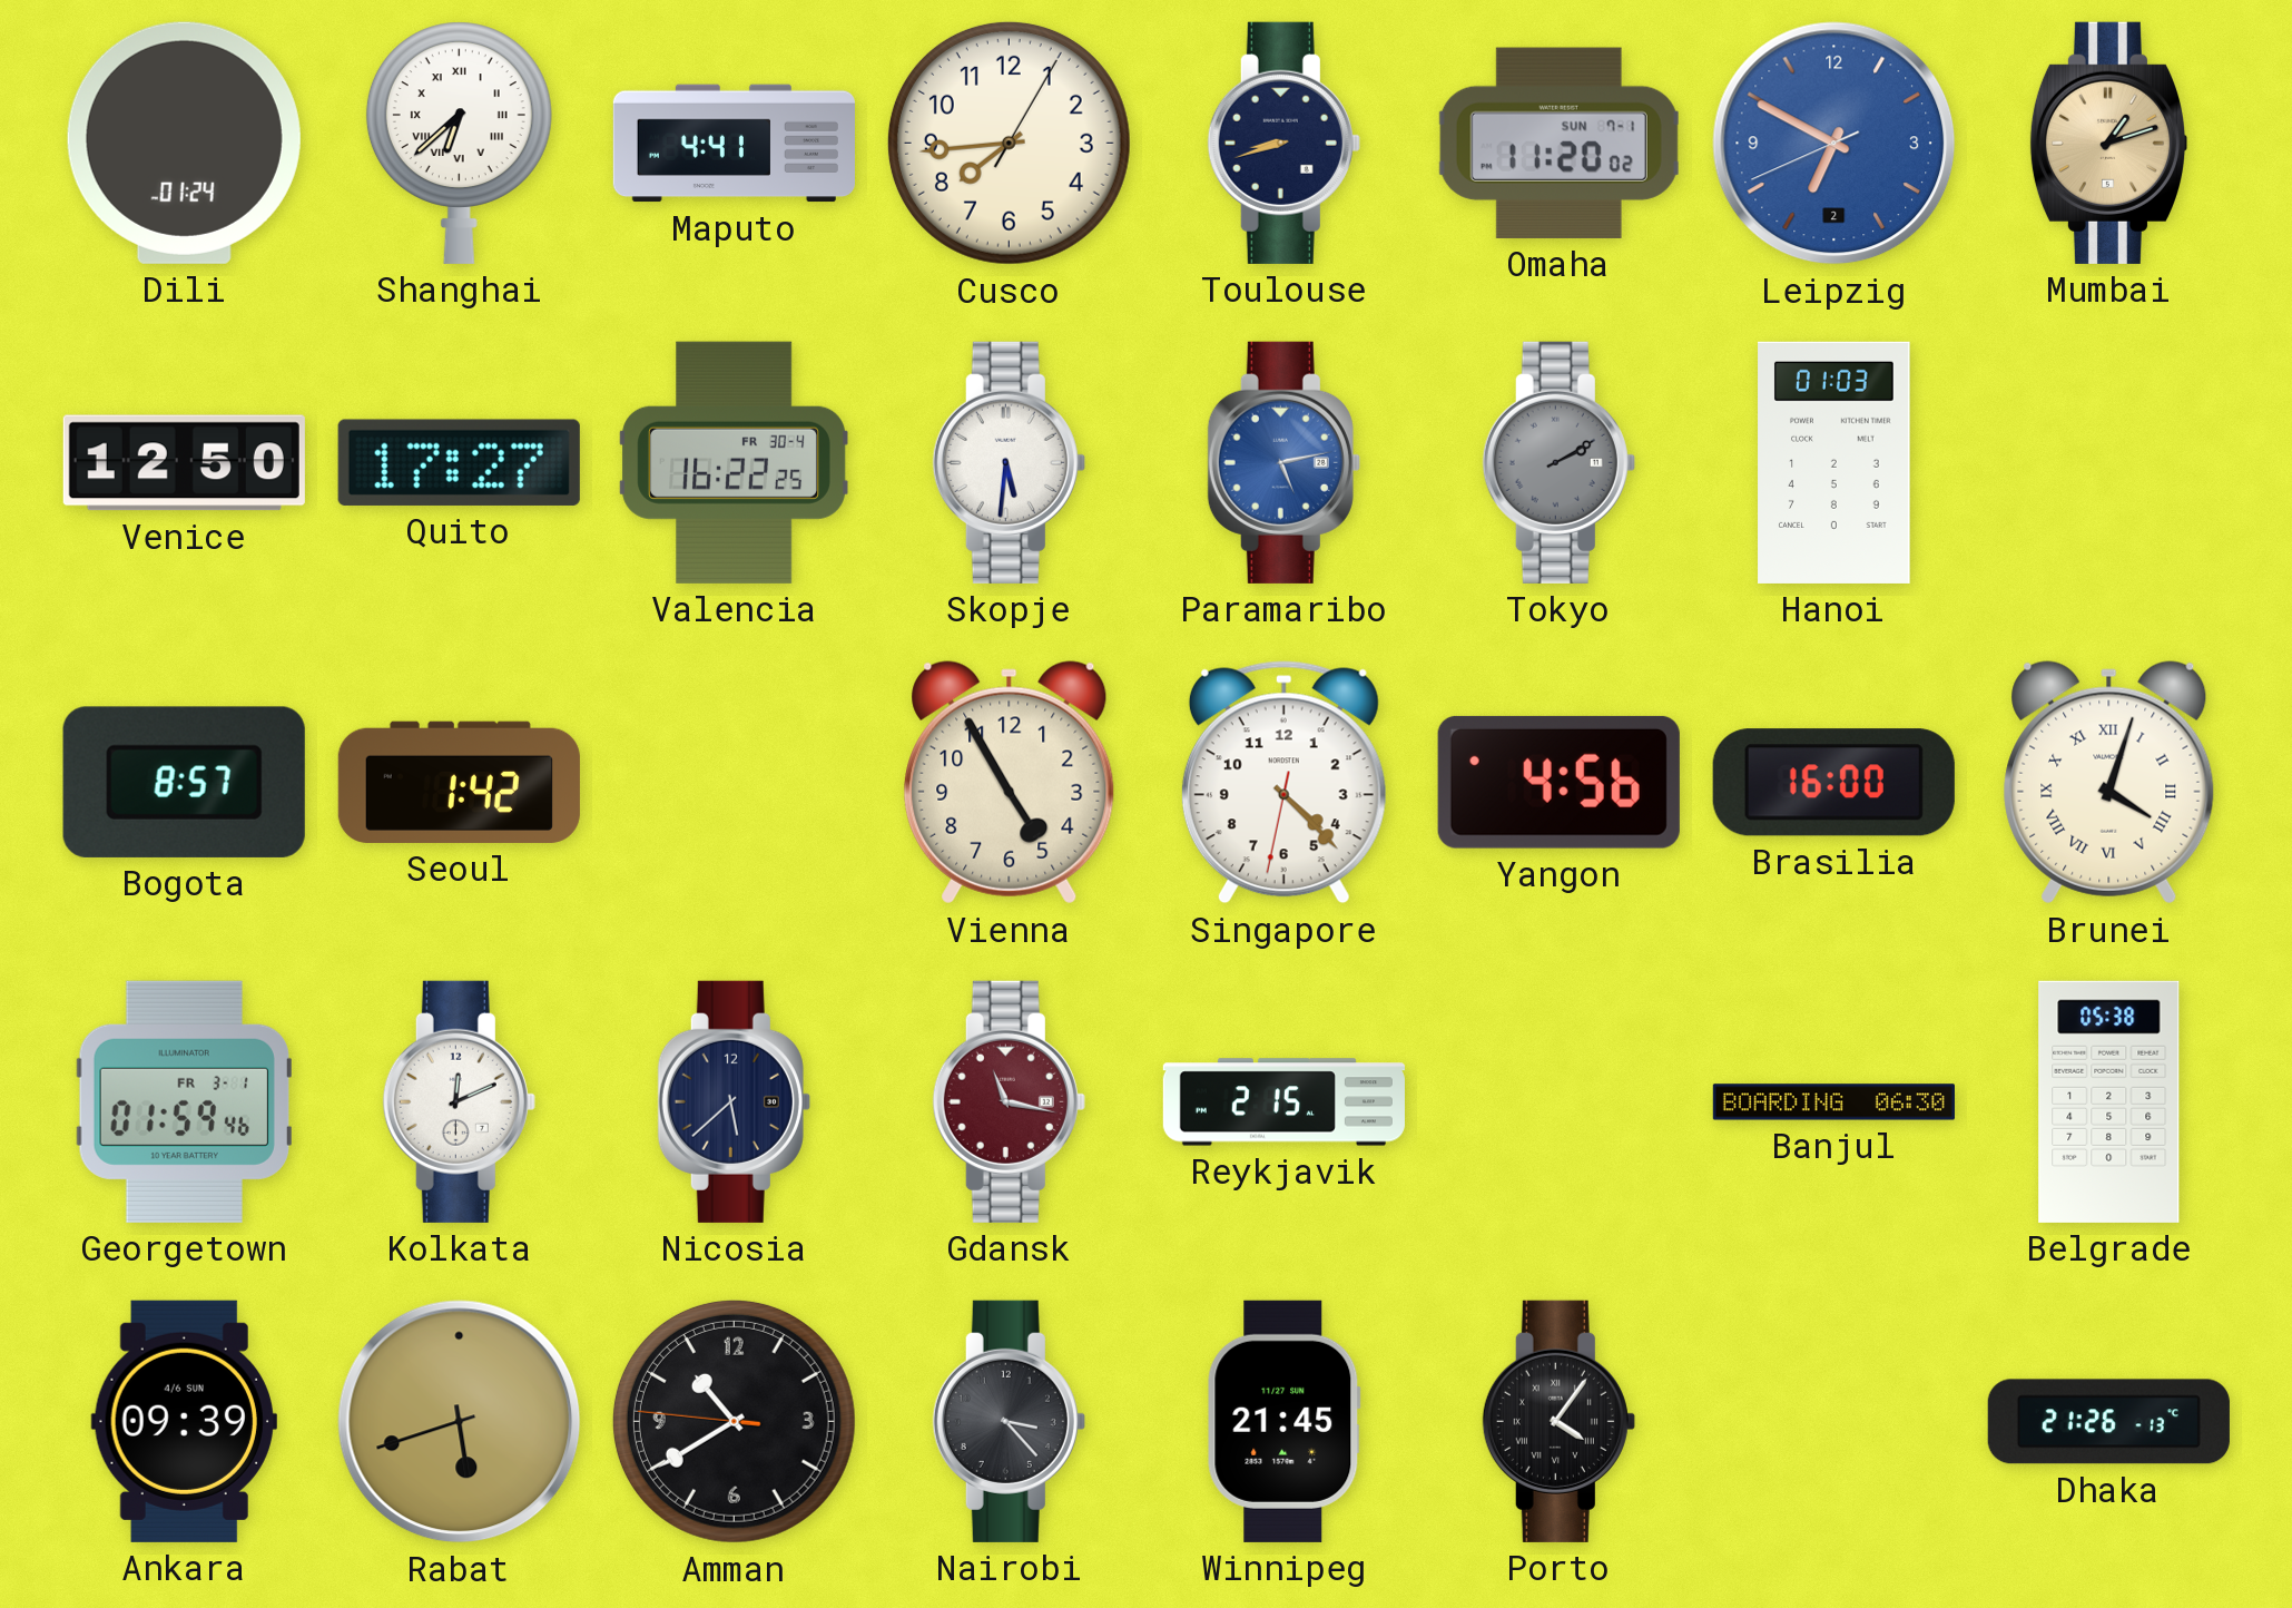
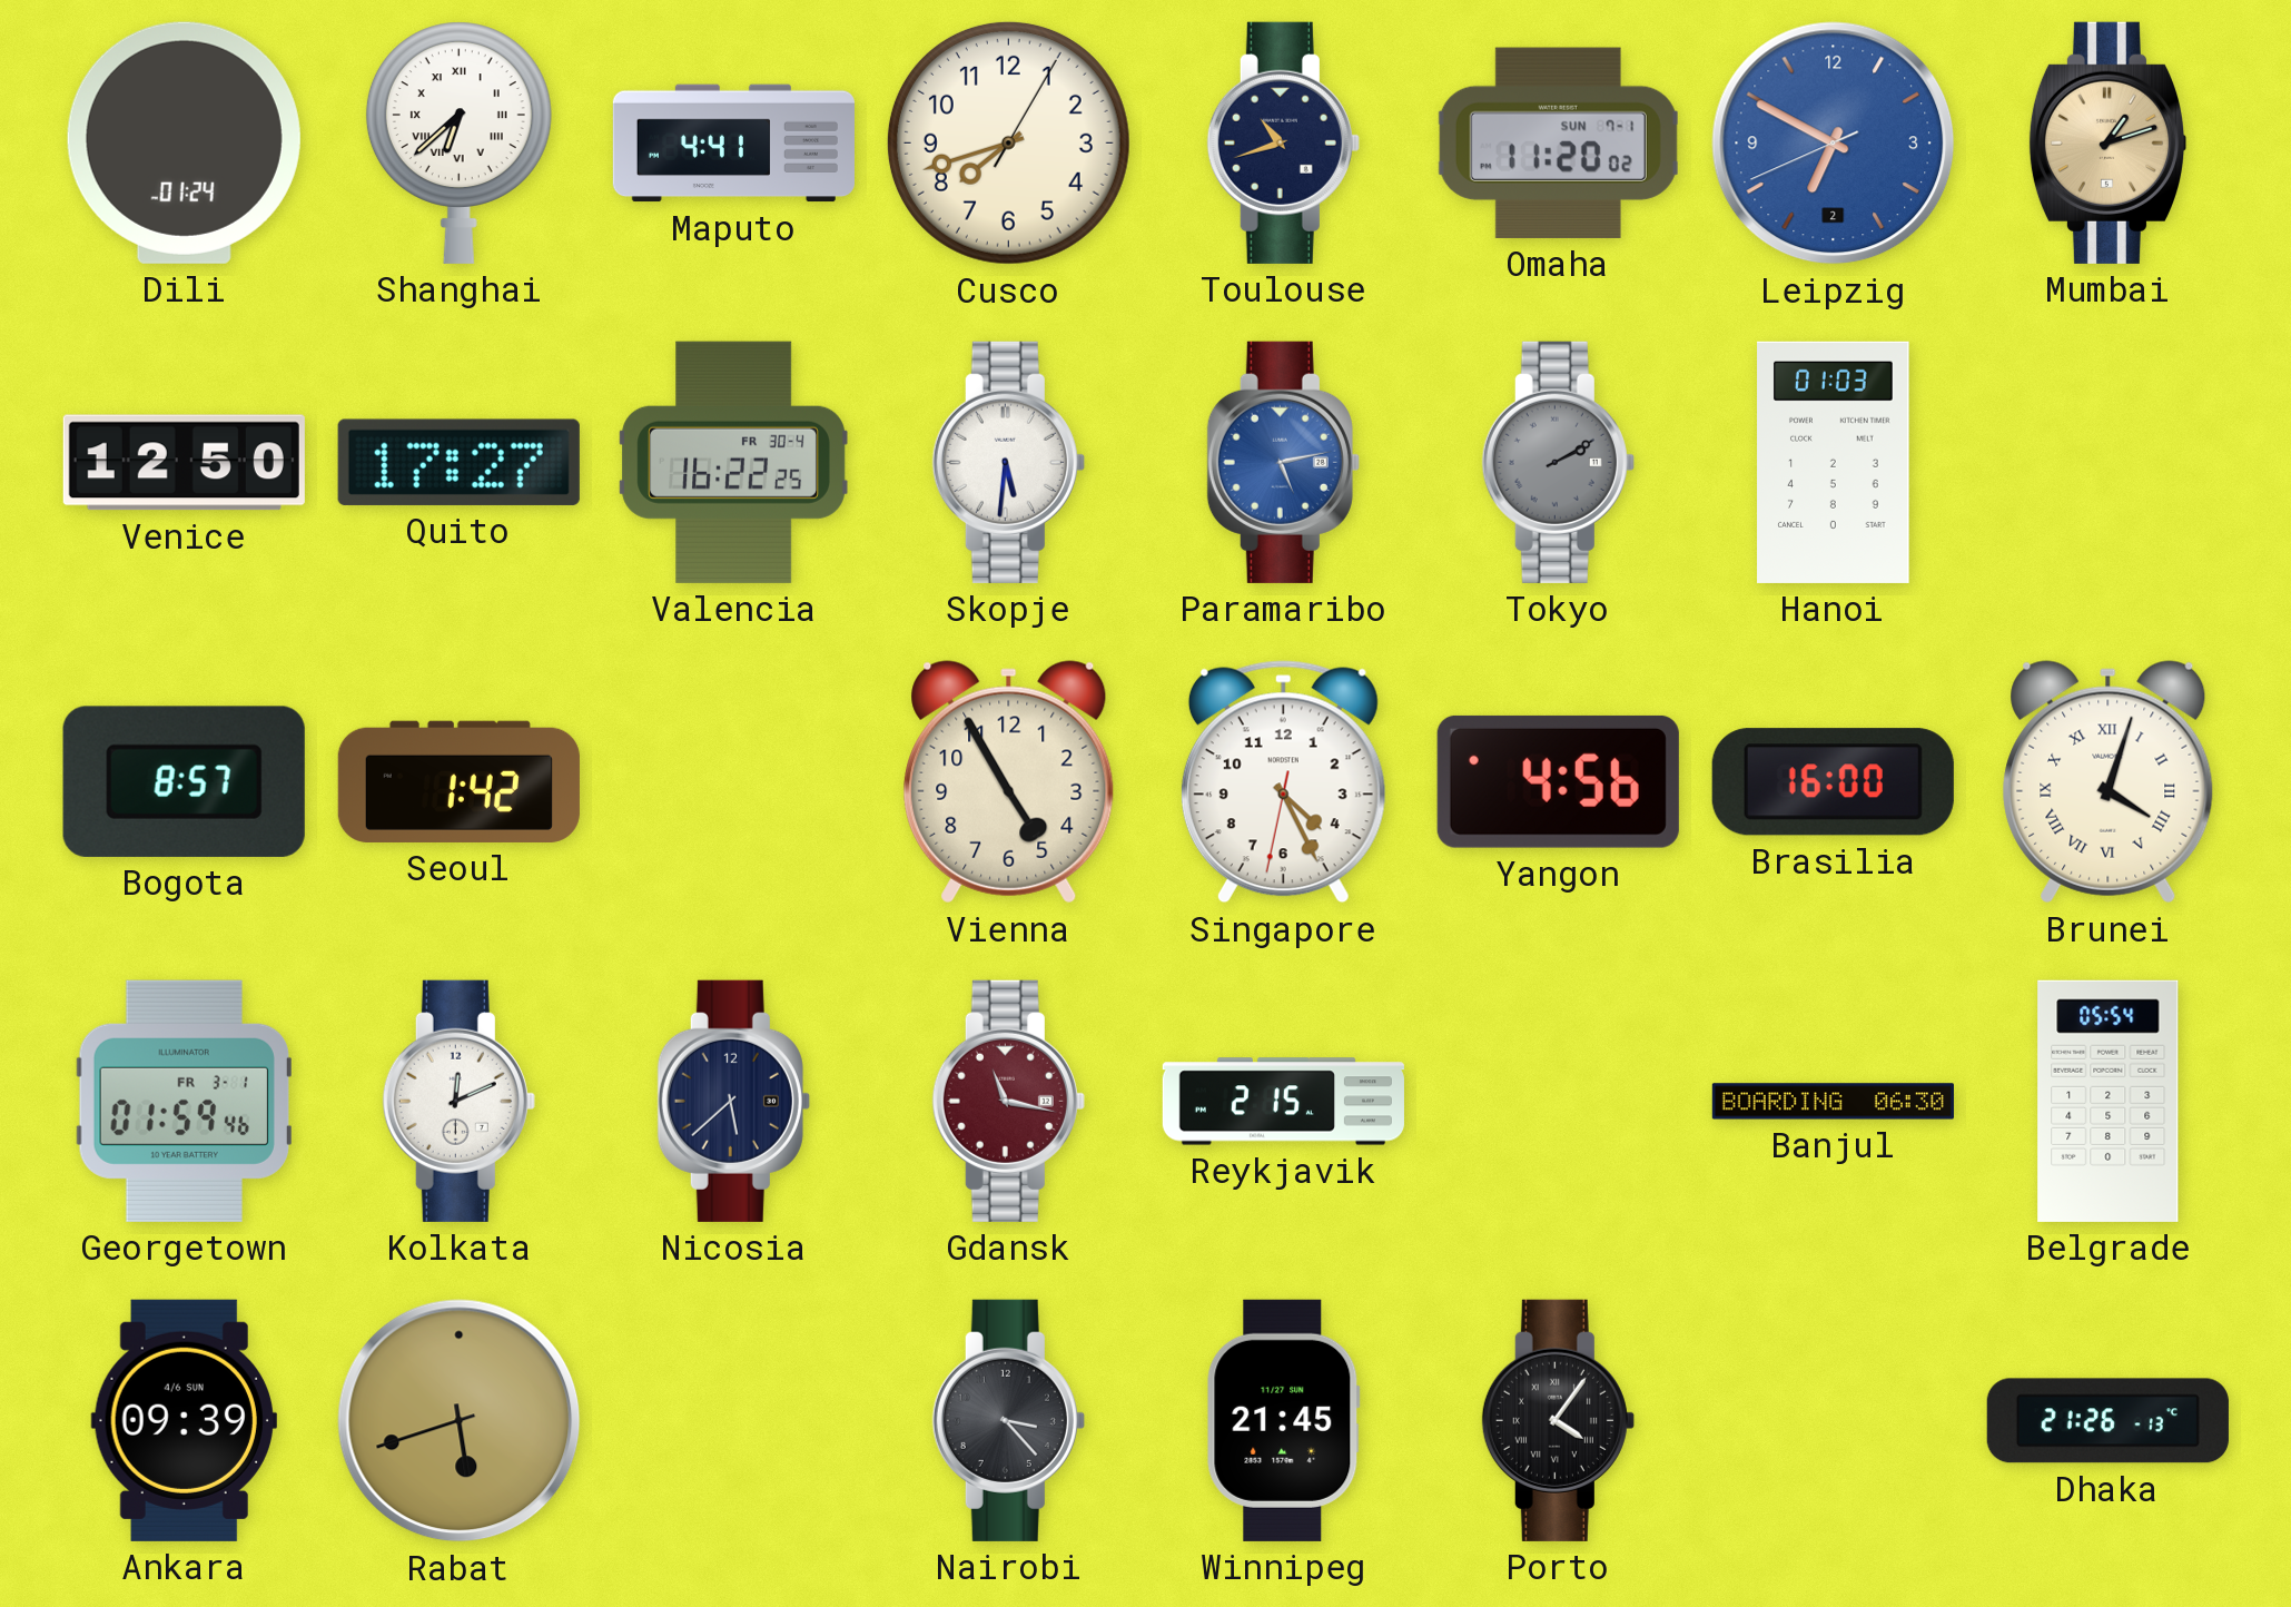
Cusco: 7:44 -> 7:42 (1008, 142)
Toulouse: 8:42 -> 10:42 (1283, 142)
Singapore: 4:22 -> 4:25 (1283, 782)
Belgrade: 05:38 -> 05:54 (2109, 1101)
Amman: 10:39 -> none (734, 1421)
